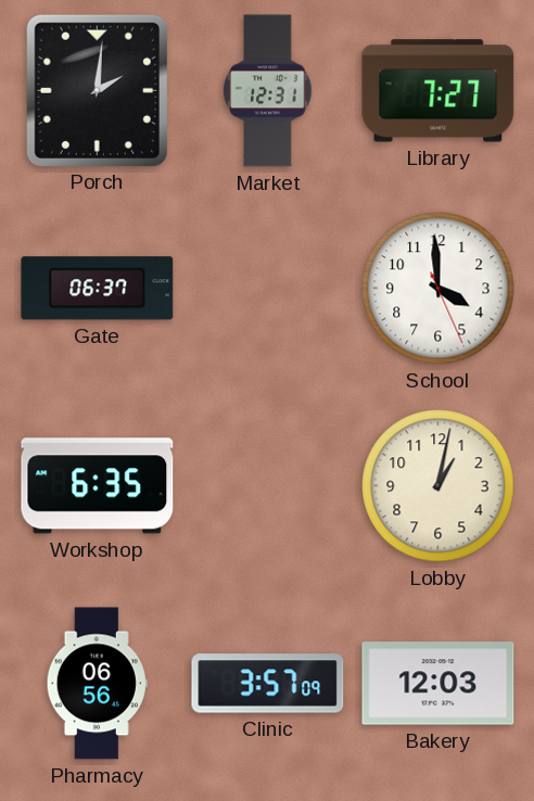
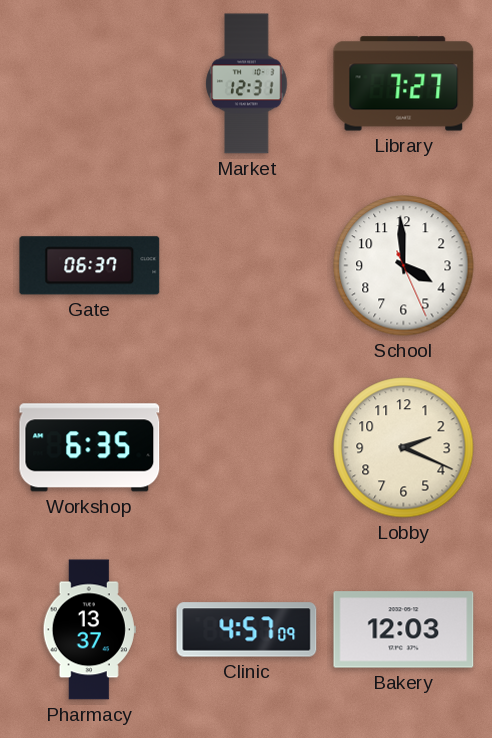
Porch: 2:01 -> none (97, 90)
Lobby: 1:02 -> 2:19 (404, 448)
Pharmacy: 06:56 -> 13:37 (89, 630)
Clinic: 3:57 -> 4:57 (247, 630)
